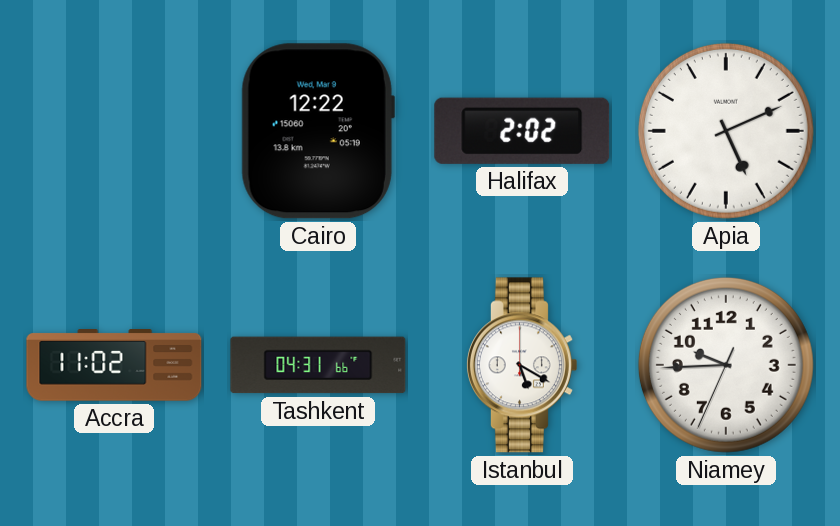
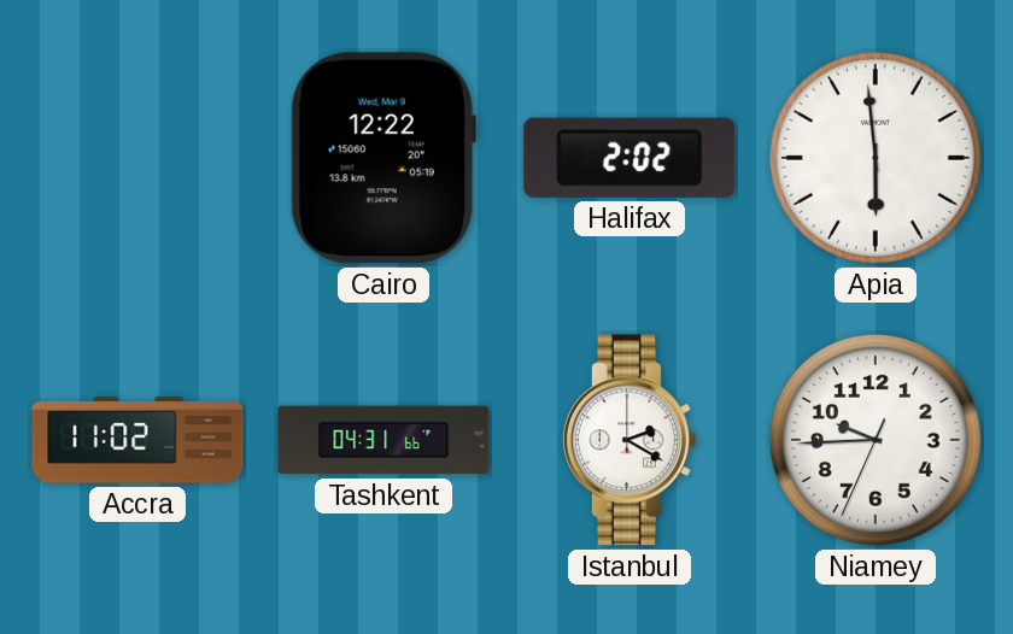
Apia: 5:11 -> 5:59 (876, 158)
Istanbul: 5:20 -> 2:20 (628, 440)
